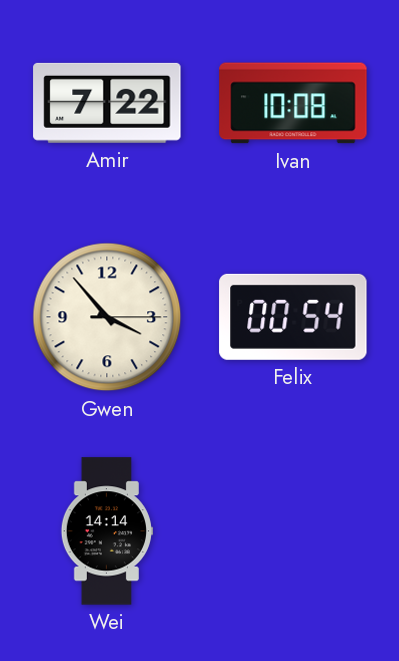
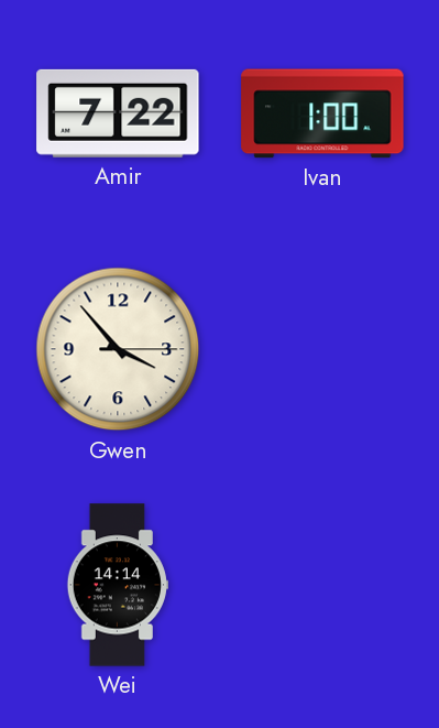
Ivan: 10:08 -> 1:00 (322, 113)
Felix: 00:54 -> none (293, 317)
